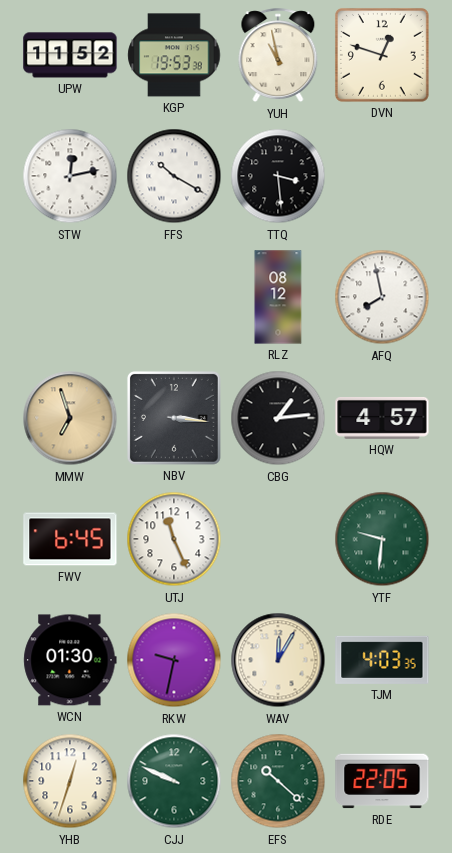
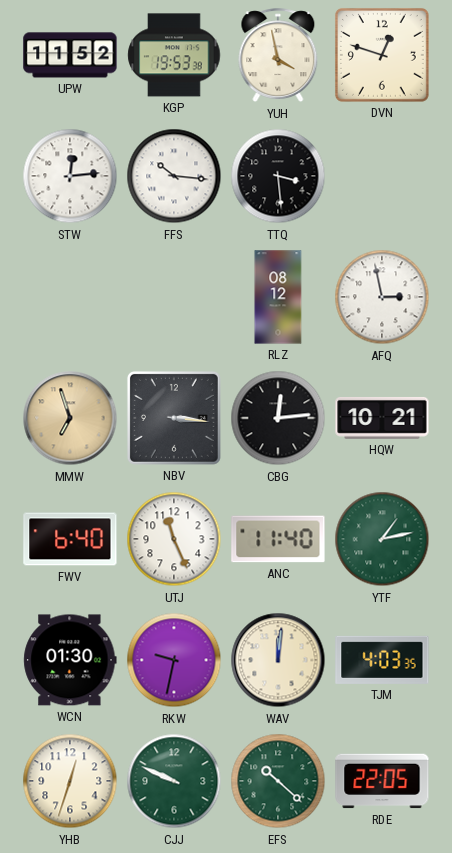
YUH: 10:58 -> 3:58 (278, 56)
STW: 12:13 -> 12:14 (70, 176)
FFS: 10:20 -> 10:16 (174, 176)
AFQ: 7:58 -> 2:58 (382, 297)
CBG: 1:14 -> 12:14 (278, 418)
HQW: 4:57 -> 10:21 (382, 418)
FWV: 6:45 -> 6:40 (70, 539)
ANC: none -> 11:40 (278, 539)
YTF: 9:31 -> 1:13 (382, 539)
WAV: 12:05 -> 12:01 (278, 660)
